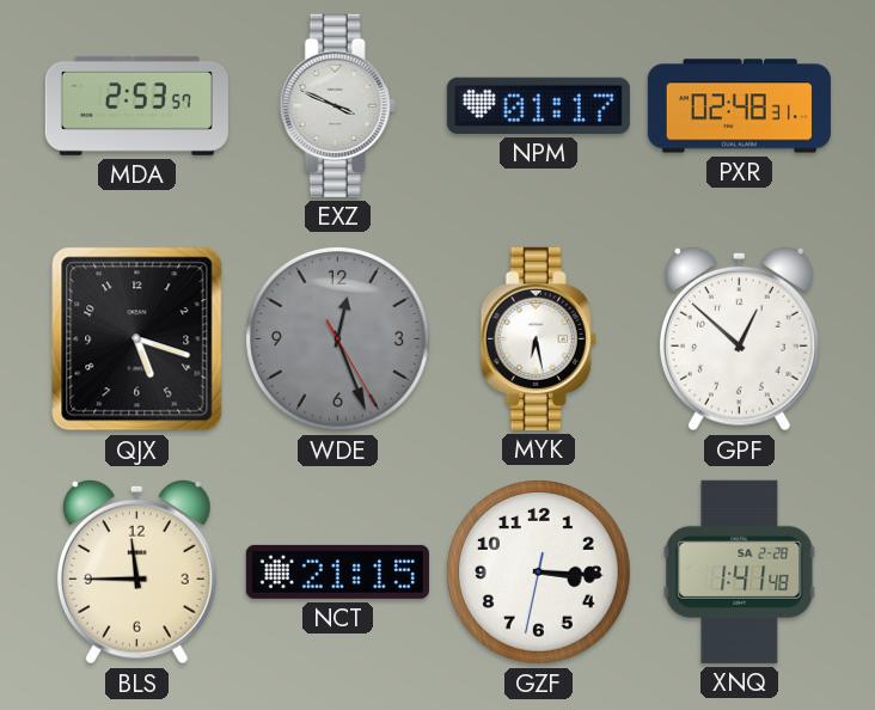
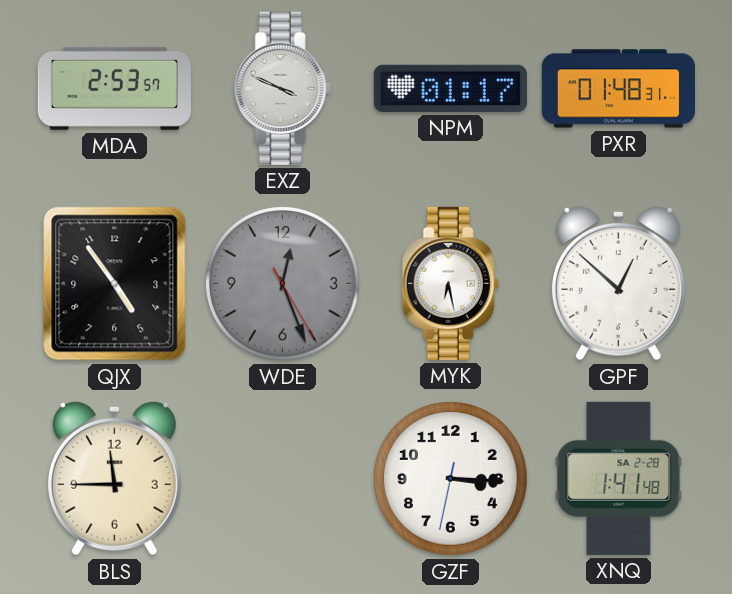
PXR: 02:48 -> 01:48 (618, 89)
QJX: 5:18 -> 4:54 (115, 284)
NCT: 21:15 -> none (337, 571)
